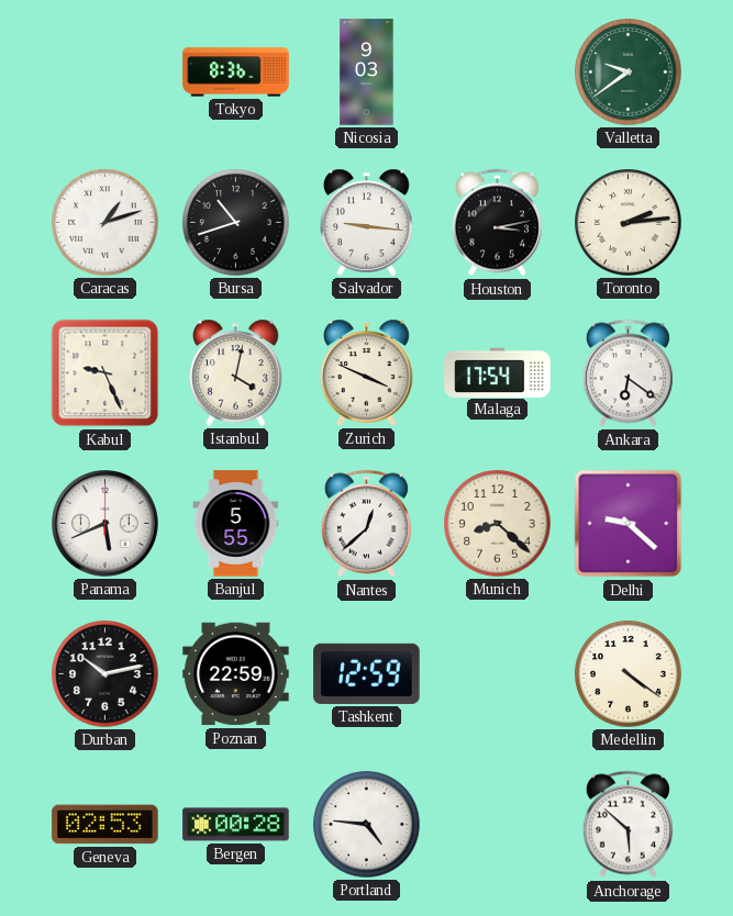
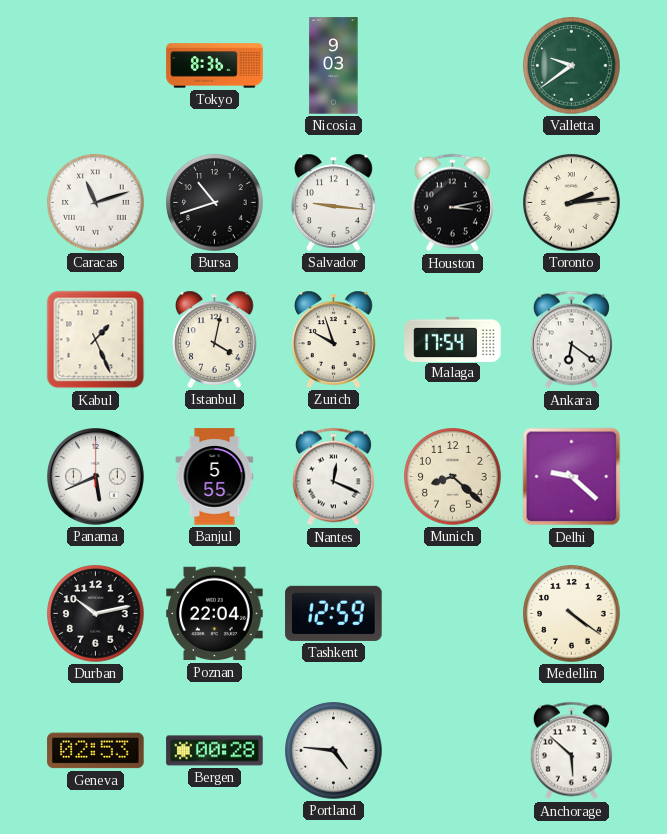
Caracas: 1:12 -> 11:12 (96, 203)
Kabul: 9:26 -> 1:26 (96, 340)
Zurich: 3:49 -> 9:57 (334, 339)
Nantes: 12:38 -> 12:19 (333, 477)
Poznan: 22:59 -> 22:04 (215, 614)
